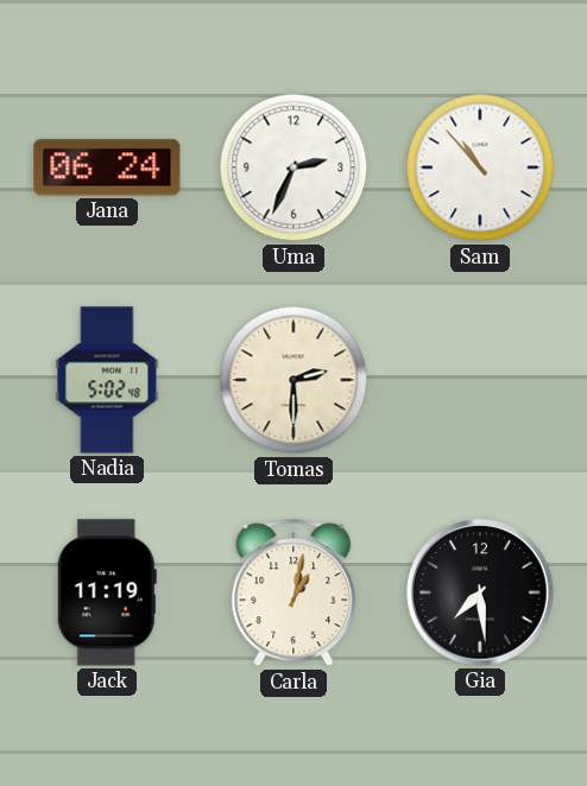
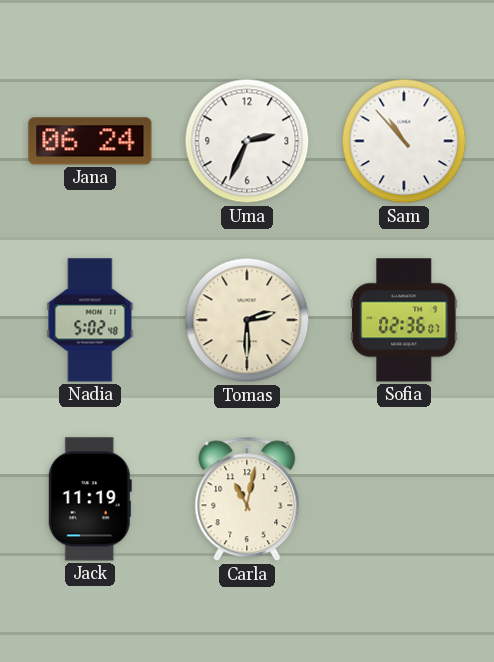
Sofia: none -> 02:36 (404, 320)
Carla: 1:02 -> 11:02 (247, 499)
Gia: 7:29 -> none (480, 592)
